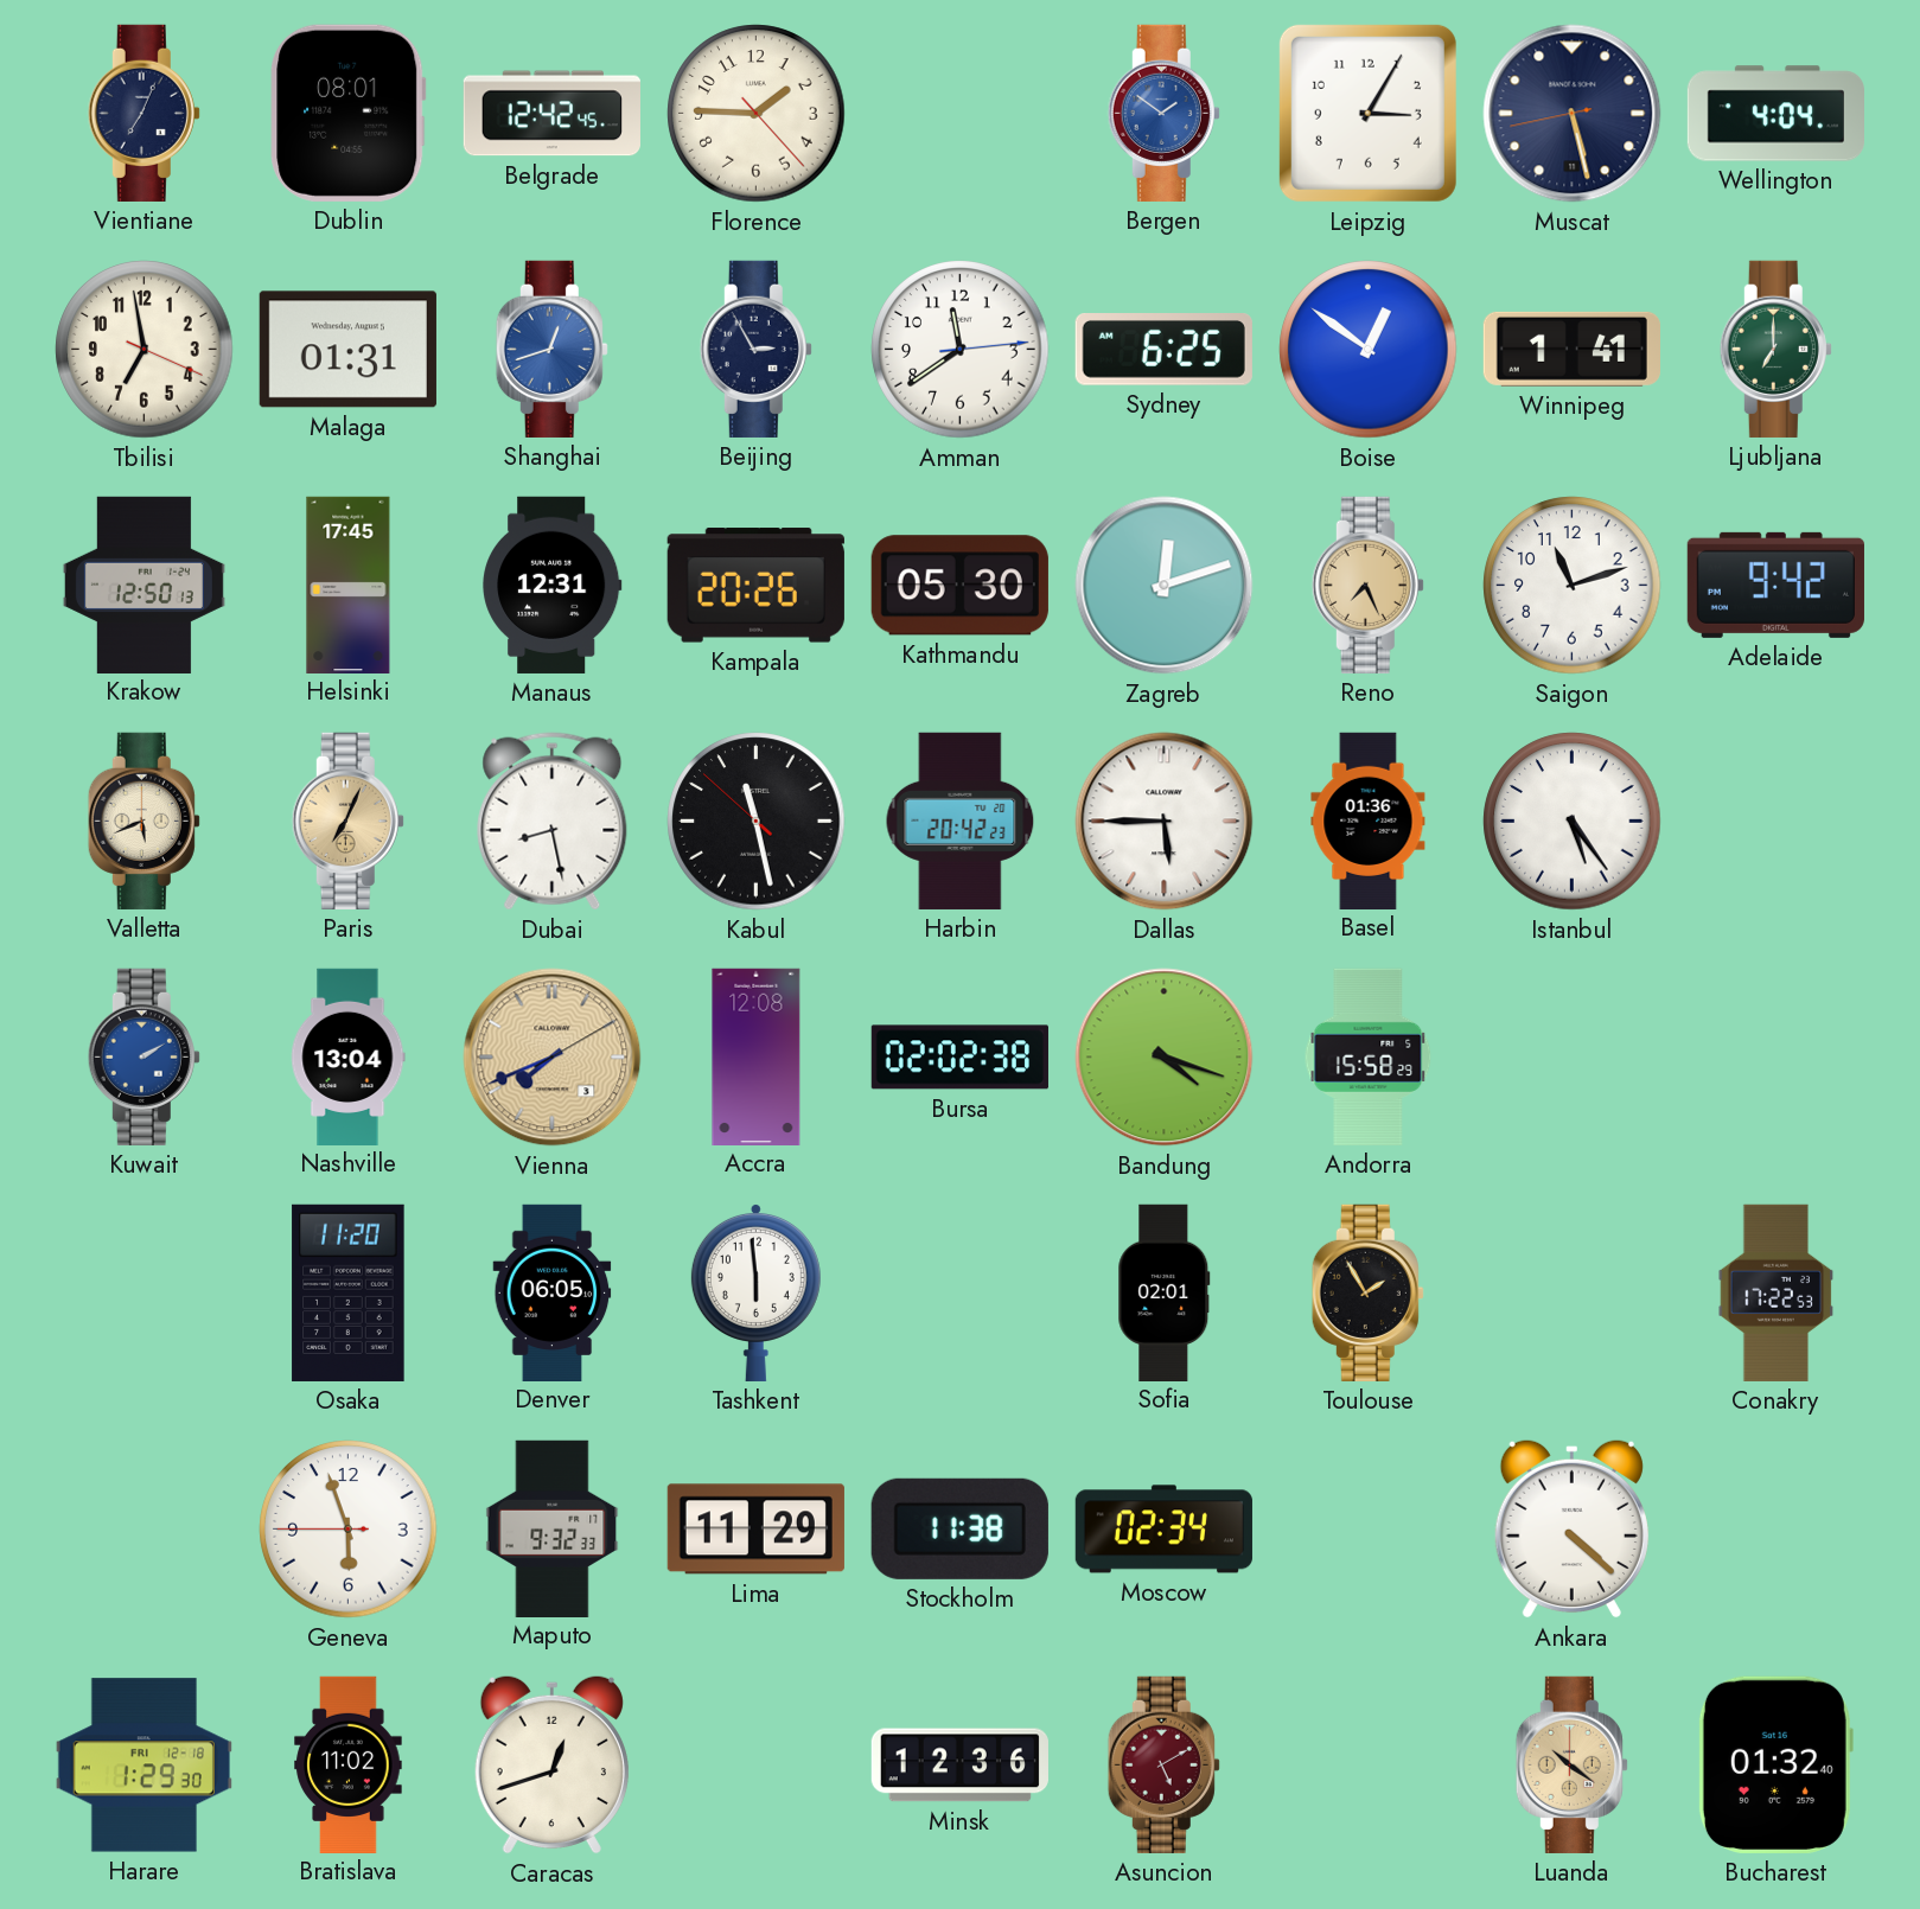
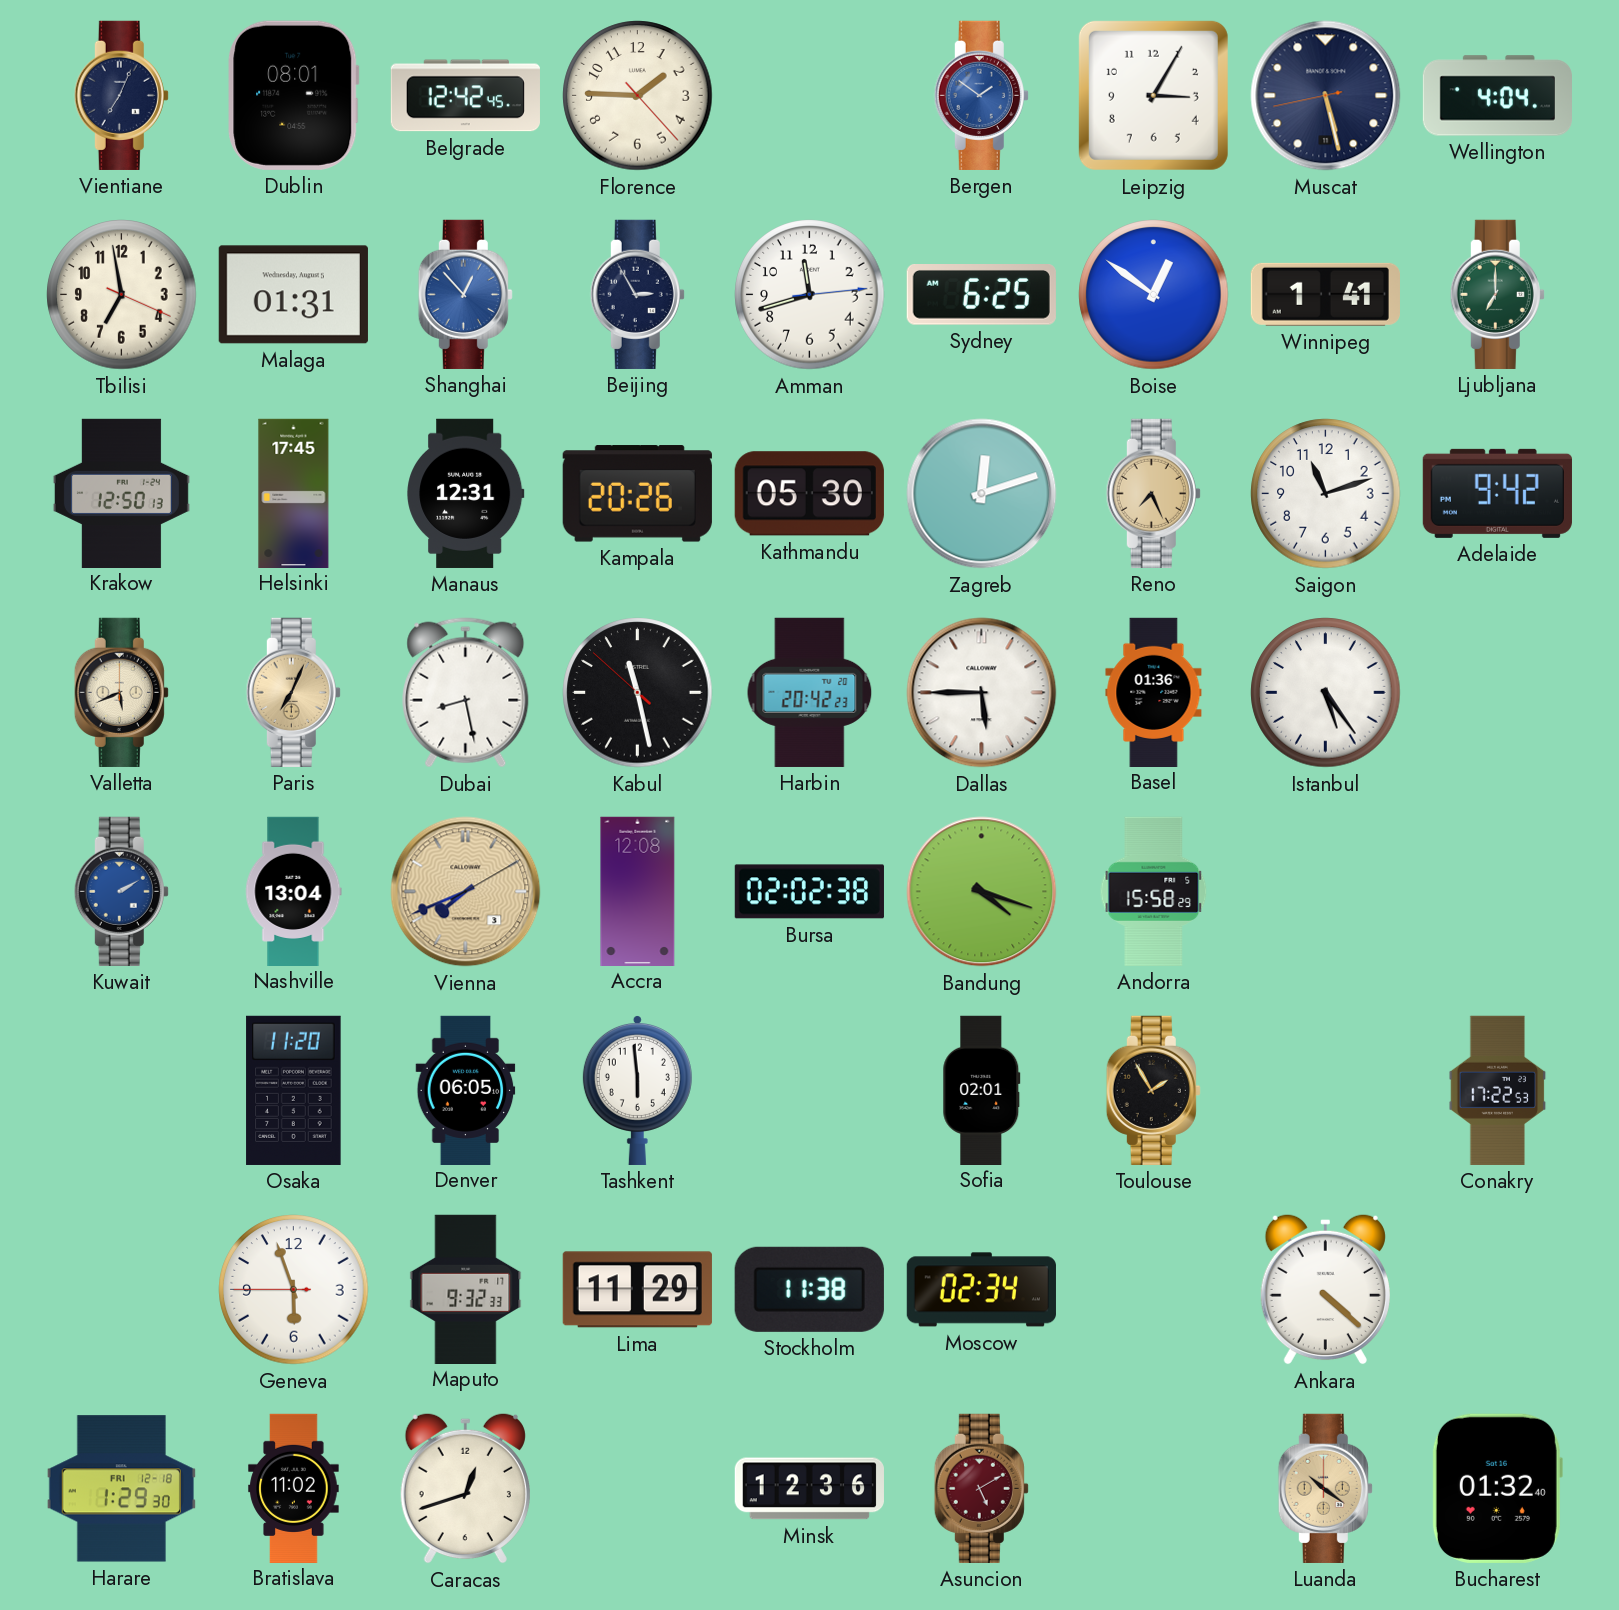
Shanghai: 12:42 -> 12:53 (465, 294)
Amman: 11:39 -> 11:42 (810, 295)
